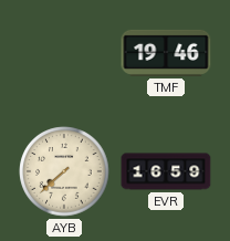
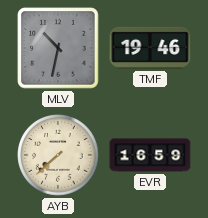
MLV: none -> 10:32 (58, 48)
